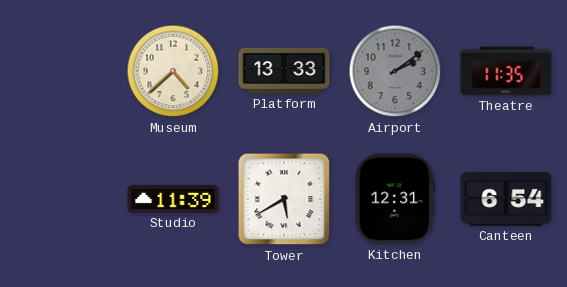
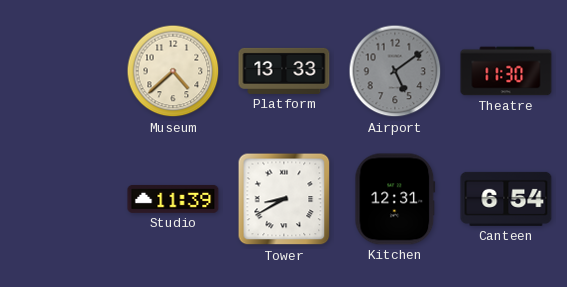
Airport: 2:09 -> 5:09 (395, 71)
Theatre: 11:35 -> 11:30 (506, 71)
Tower: 5:40 -> 8:40 (284, 199)
